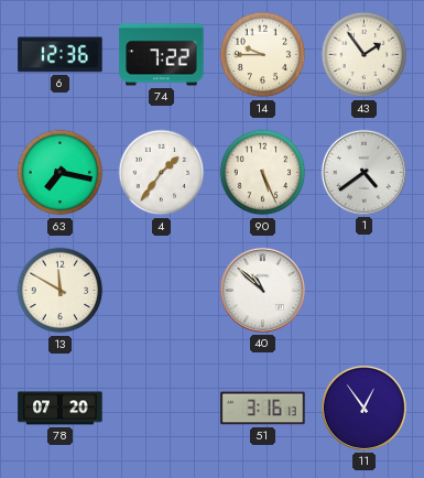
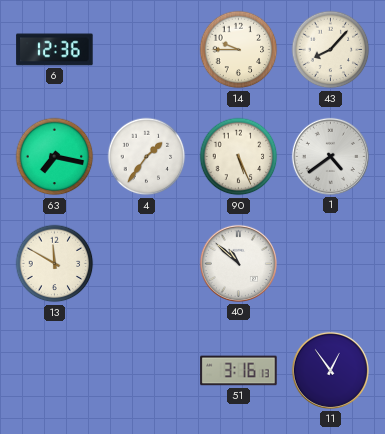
74: 7:22 -> none (162, 55)
43: 1:54 -> 8:07 (331, 50)
78: 07:20 -> none (61, 409)
